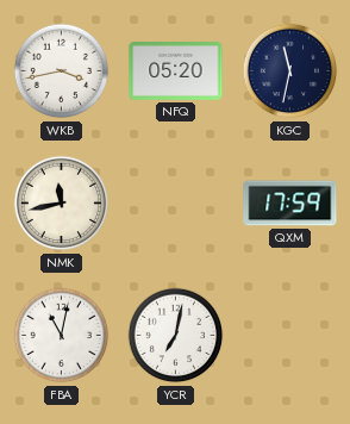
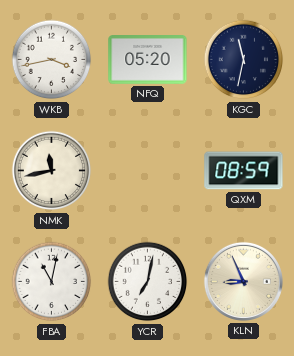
QXM: 17:59 -> 08:59 (244, 171)
KLN: none -> 8:56 (243, 281)
